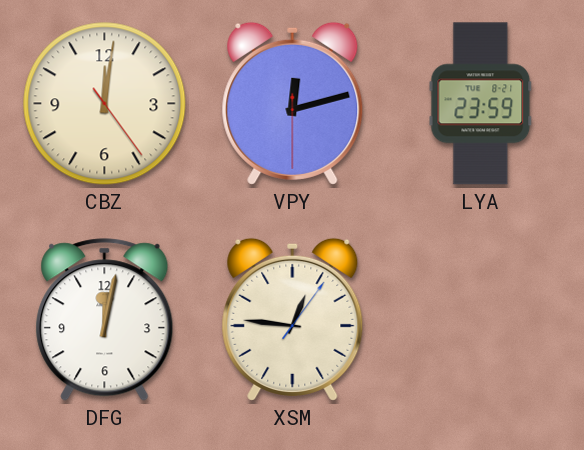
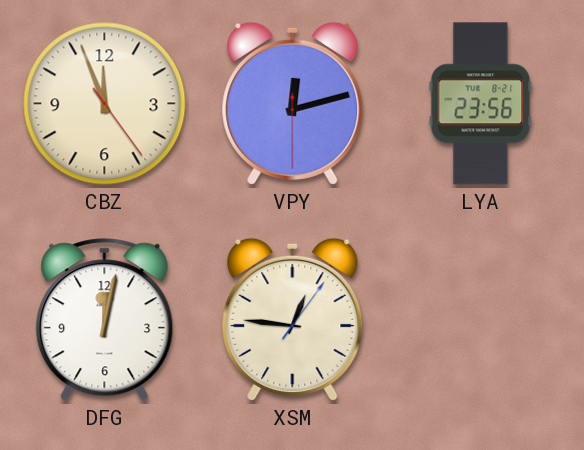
CBZ: 12:01 -> 11:56 (105, 104)
LYA: 23:59 -> 23:56 (481, 104)
